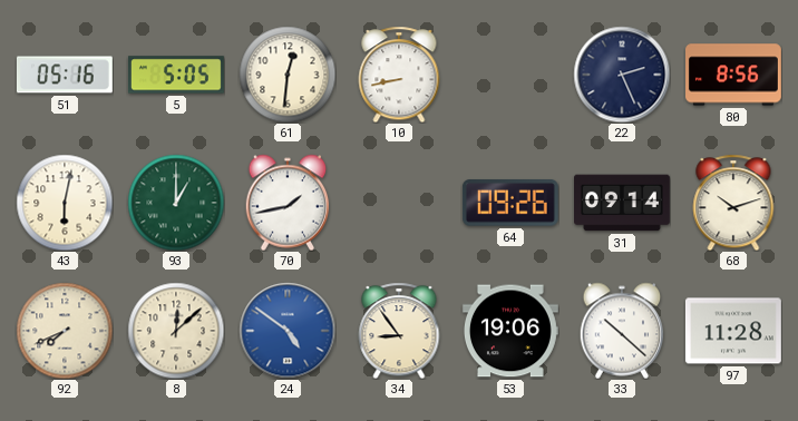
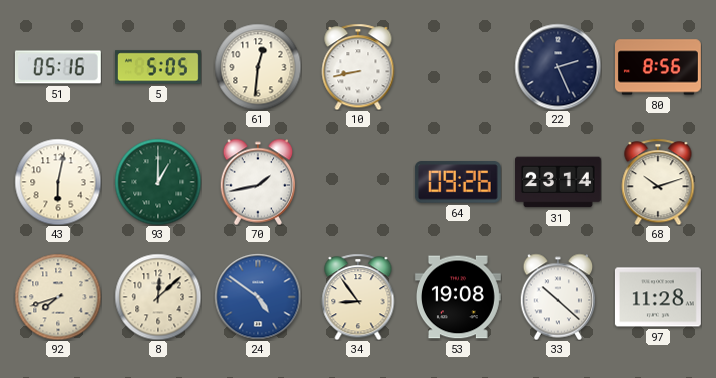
31: 09:14 -> 23:14 (559, 182)
92: 7:41 -> 7:42 (58, 297)
53: 19:06 -> 19:08 (458, 297)
